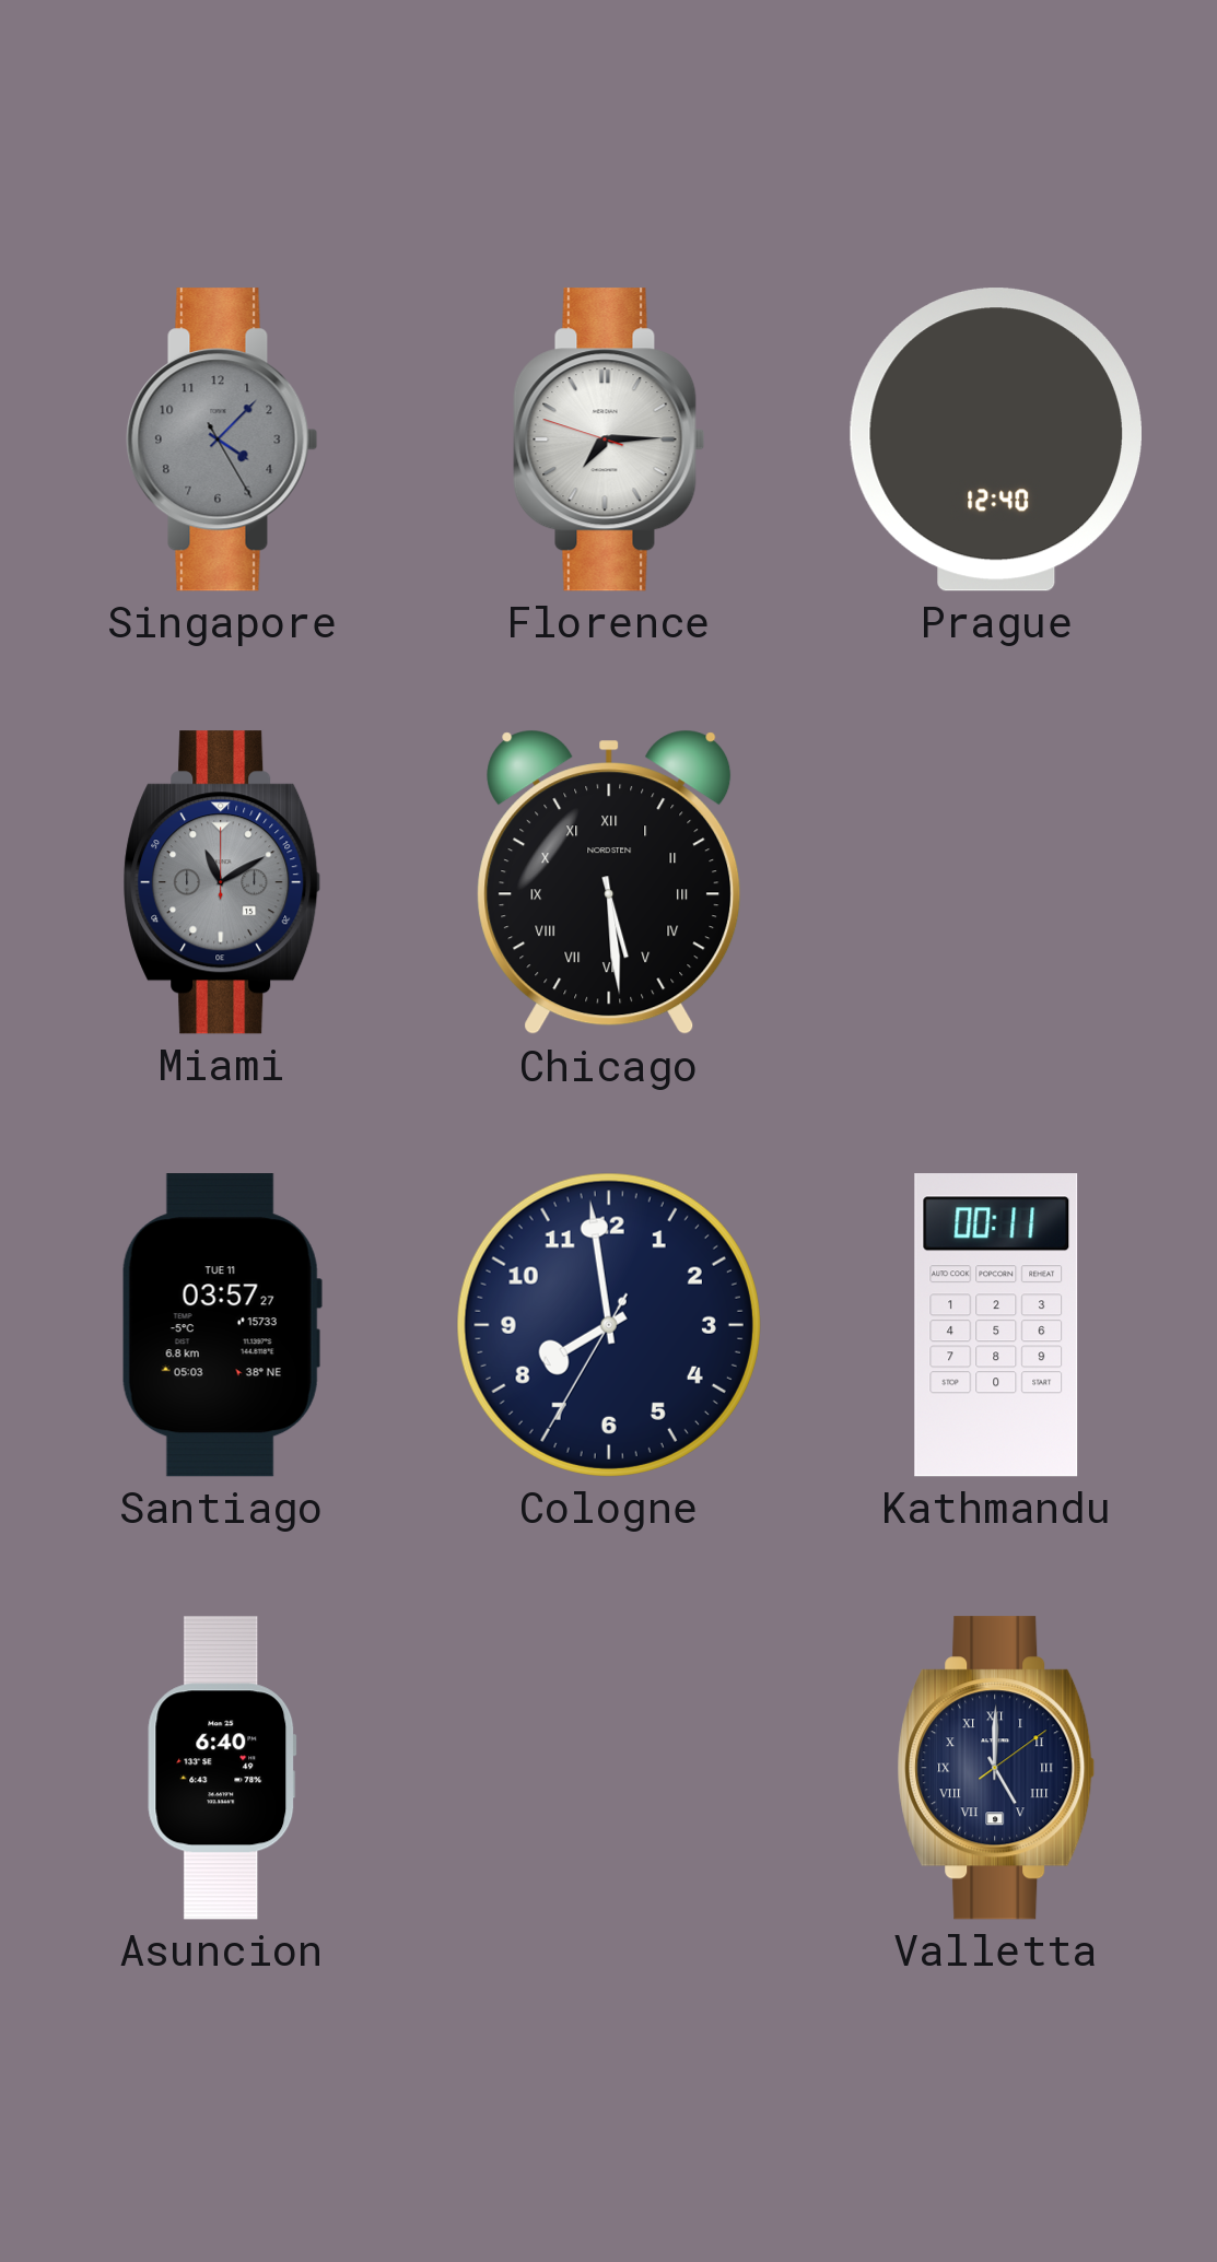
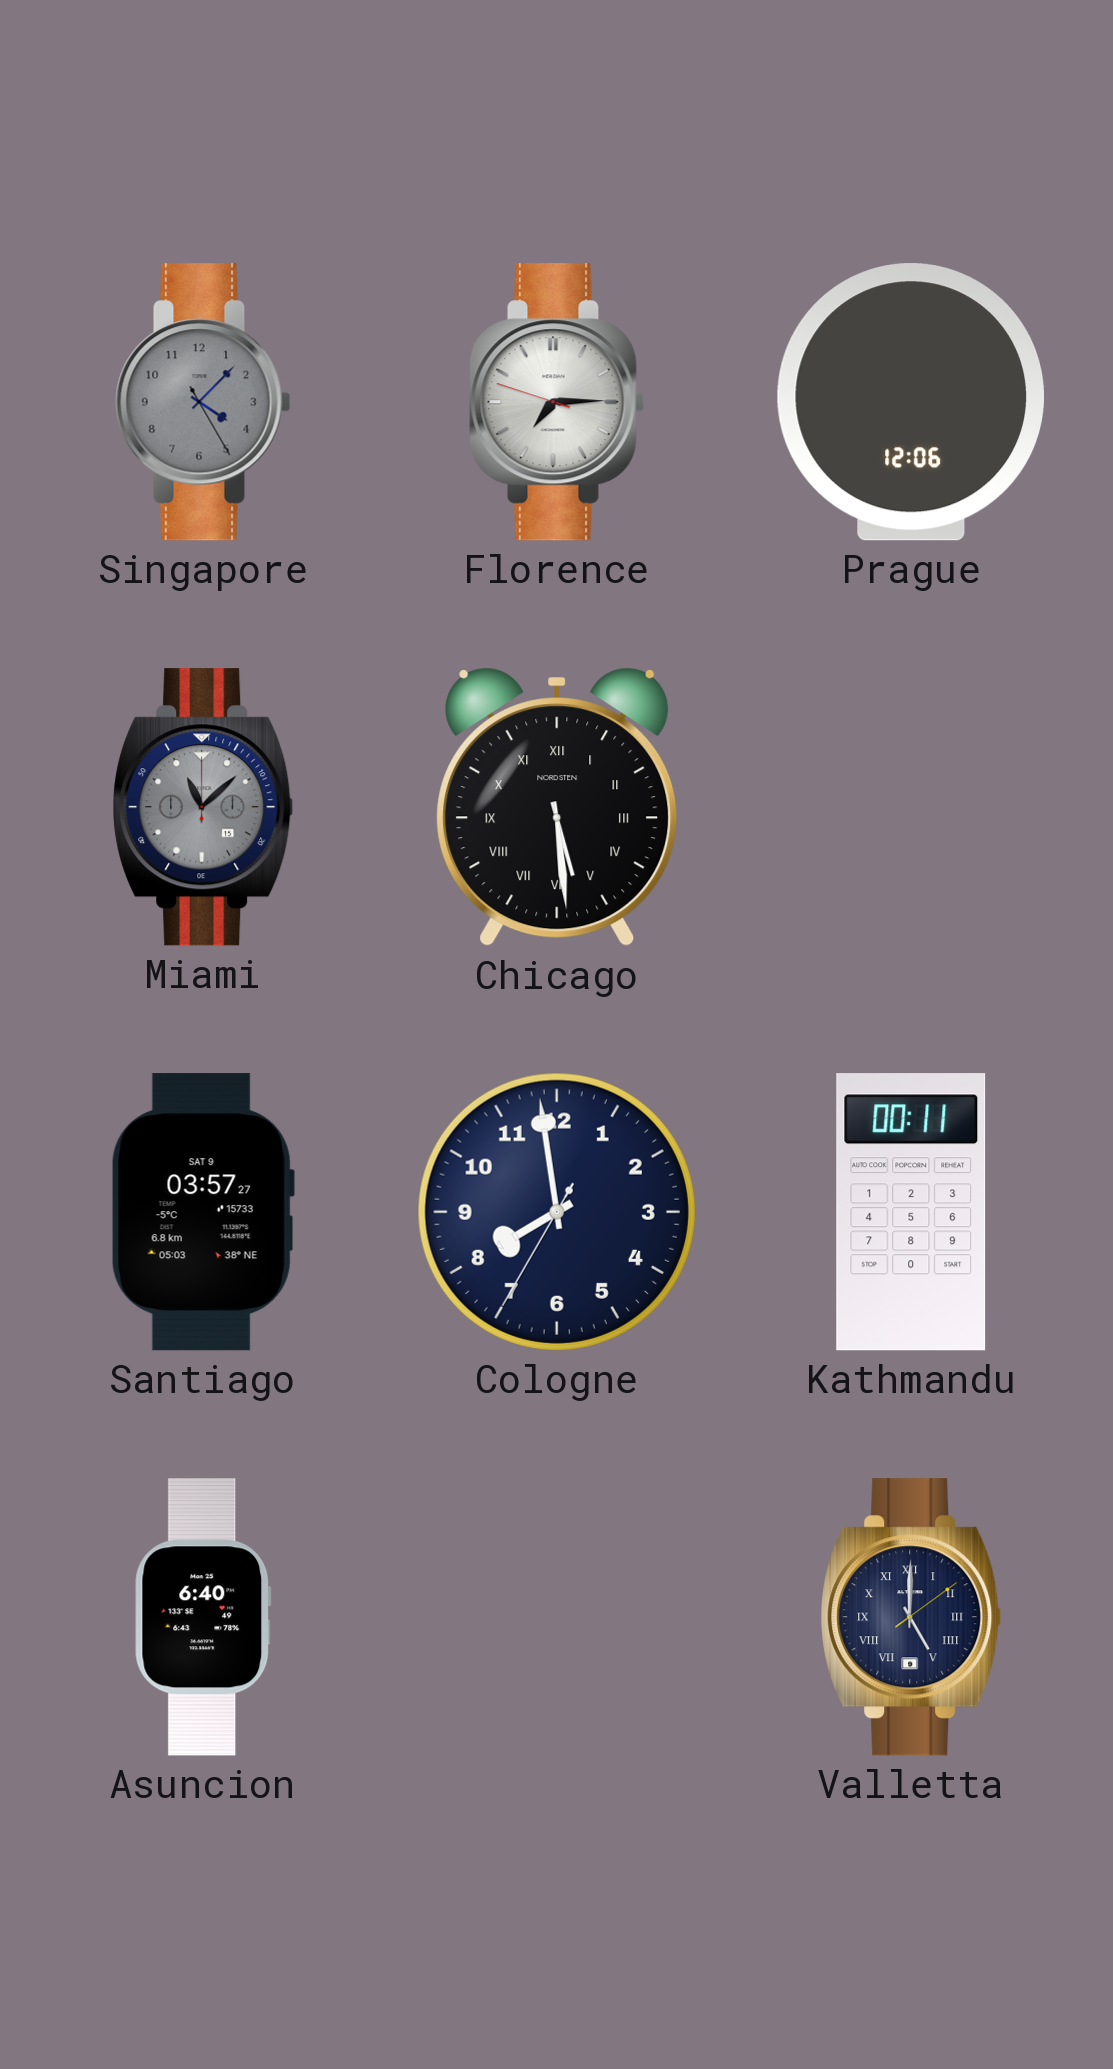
Prague: 12:40 -> 12:06 (911, 402)
Miami: 11:10 -> 11:08 (203, 807)
Santiago date: TUE 11 -> SAT 9 (203, 1212)
